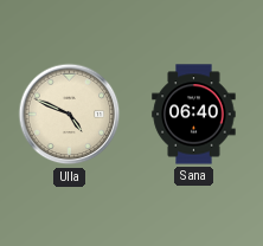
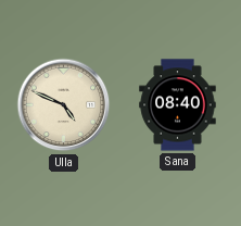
Sana: 06:40 -> 08:40 (178, 105)
